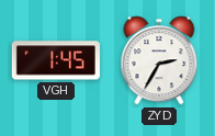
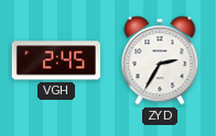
VGH: 1:45 -> 2:45 (56, 60)
